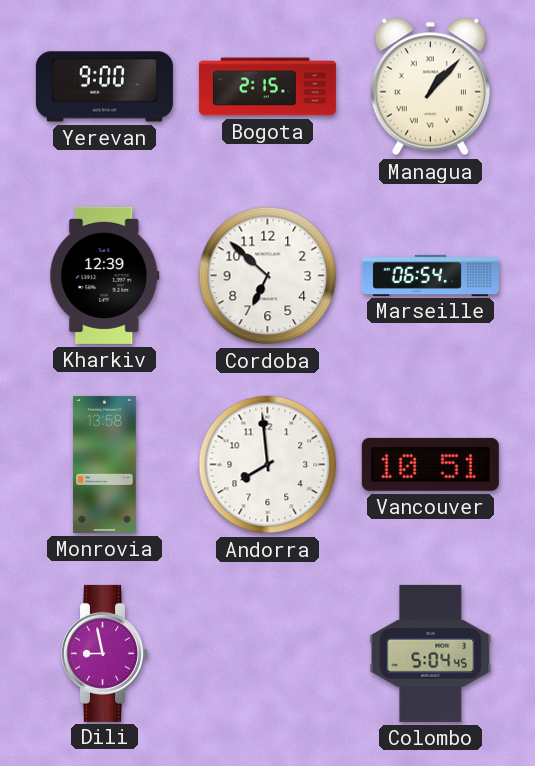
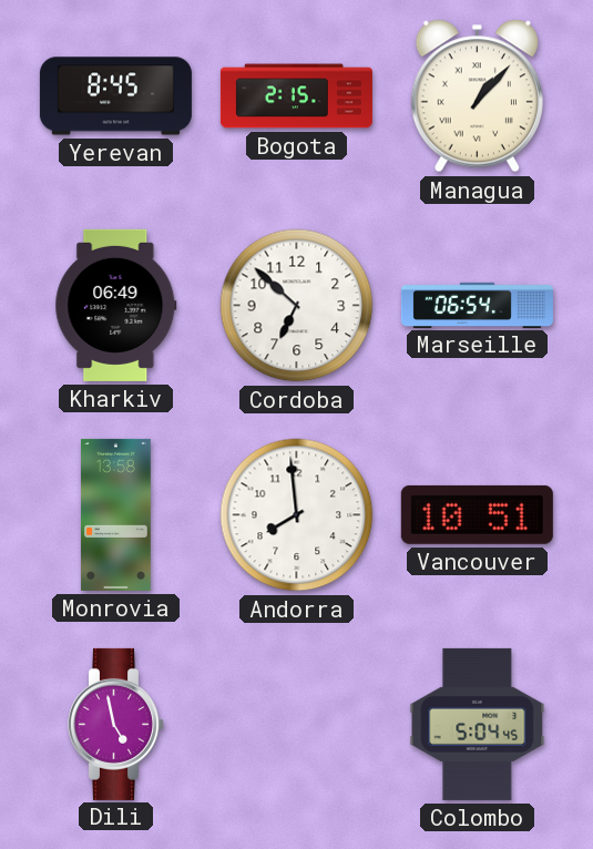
Yerevan: 9:00 -> 8:45 (115, 96)
Kharkiv: 12:39 -> 06:49 (116, 305)
Dili: 8:58 -> 4:58 (116, 724)
